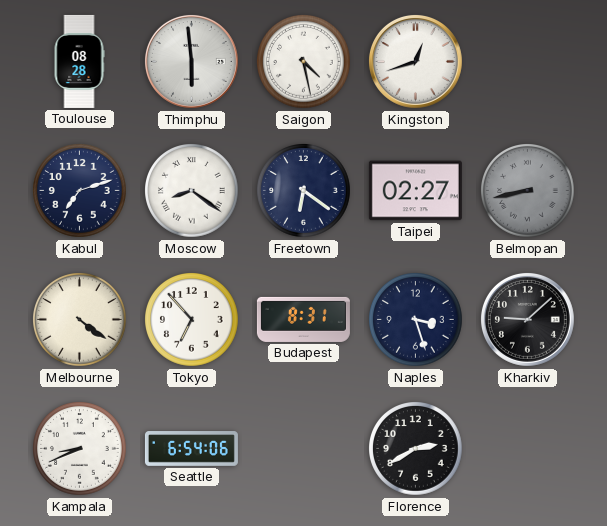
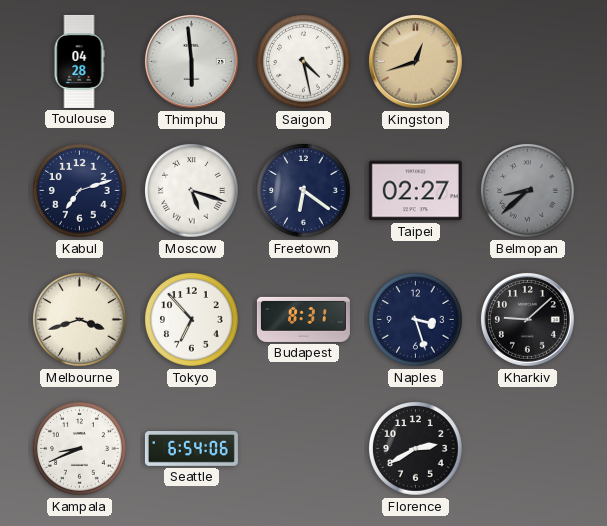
Toulouse: 08:28 -> 04:28 (79, 61)
Kingston dial: white -> champagne (415, 61)
Moscow: 8:21 -> 5:18 (192, 191)
Belmopan: 8:43 -> 8:38 (528, 191)
Melbourne: 4:21 -> 3:42 (80, 320)
